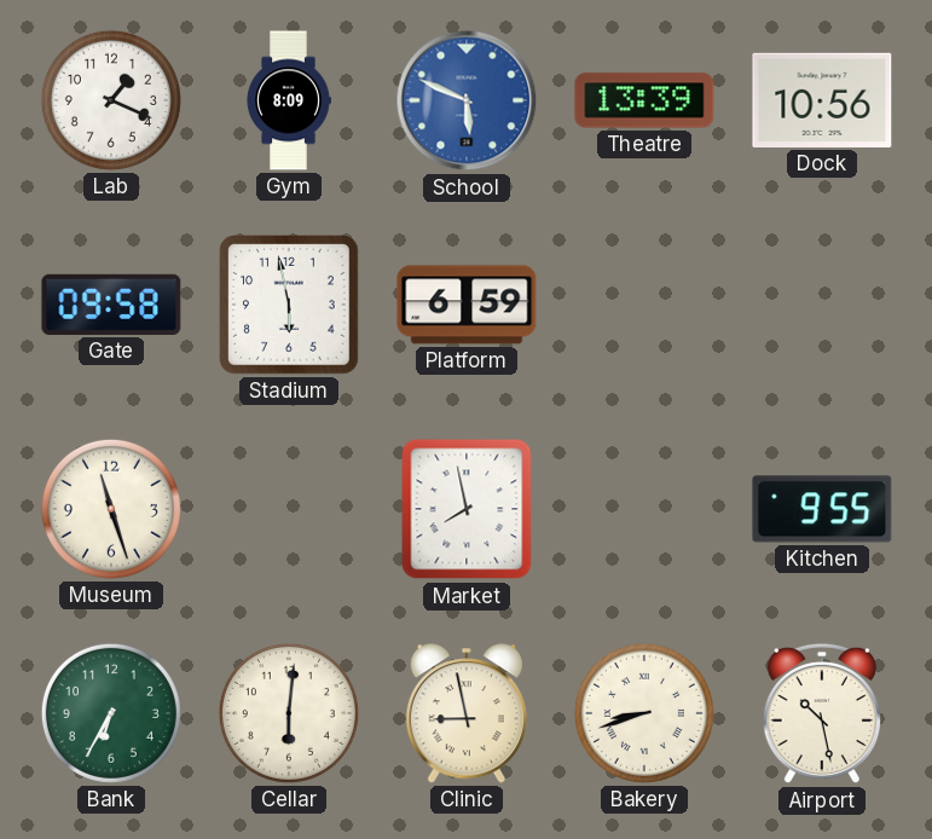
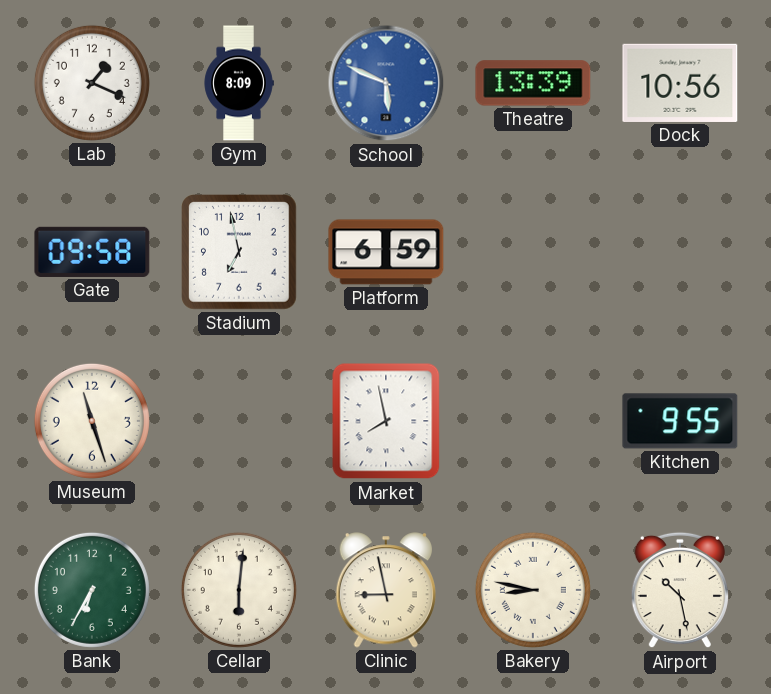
Stadium: 5:58 -> 6:58 (240, 253)
Bakery: 8:42 -> 8:47 (533, 590)
